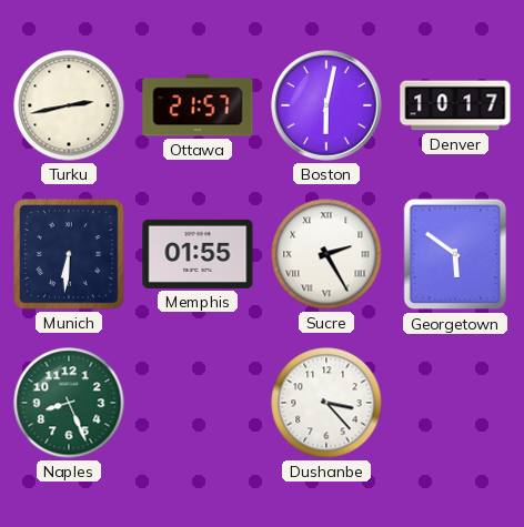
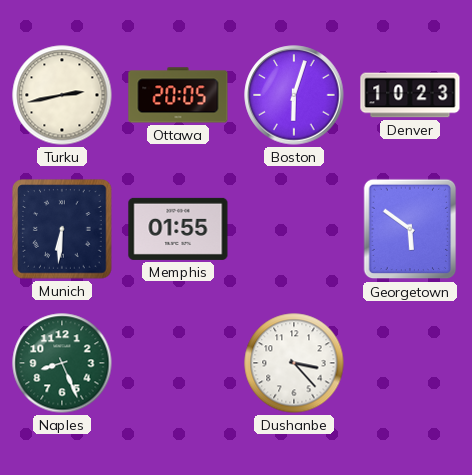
Ottawa: 21:57 -> 20:05 (178, 95)
Boston: 6:02 -> 6:03 (294, 95)
Denver: 10:17 -> 10:23 (410, 95)
Sucre: 2:25 -> none (326, 254)
